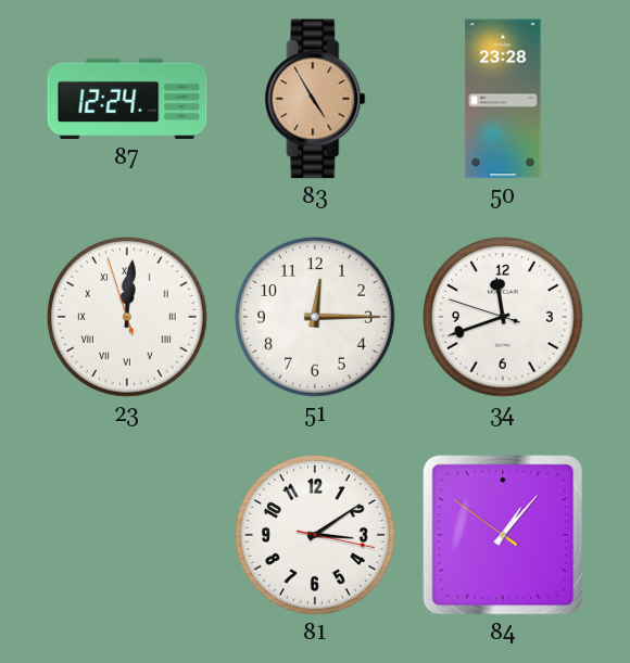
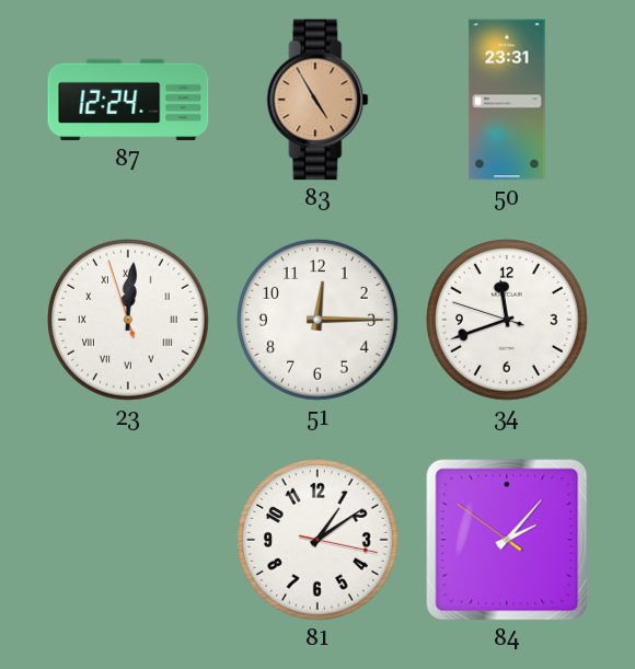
50: 23:28 -> 23:31 (507, 100)
81: 3:09 -> 1:09 (319, 541)
84: 1:06 -> 2:06 (507, 540)
